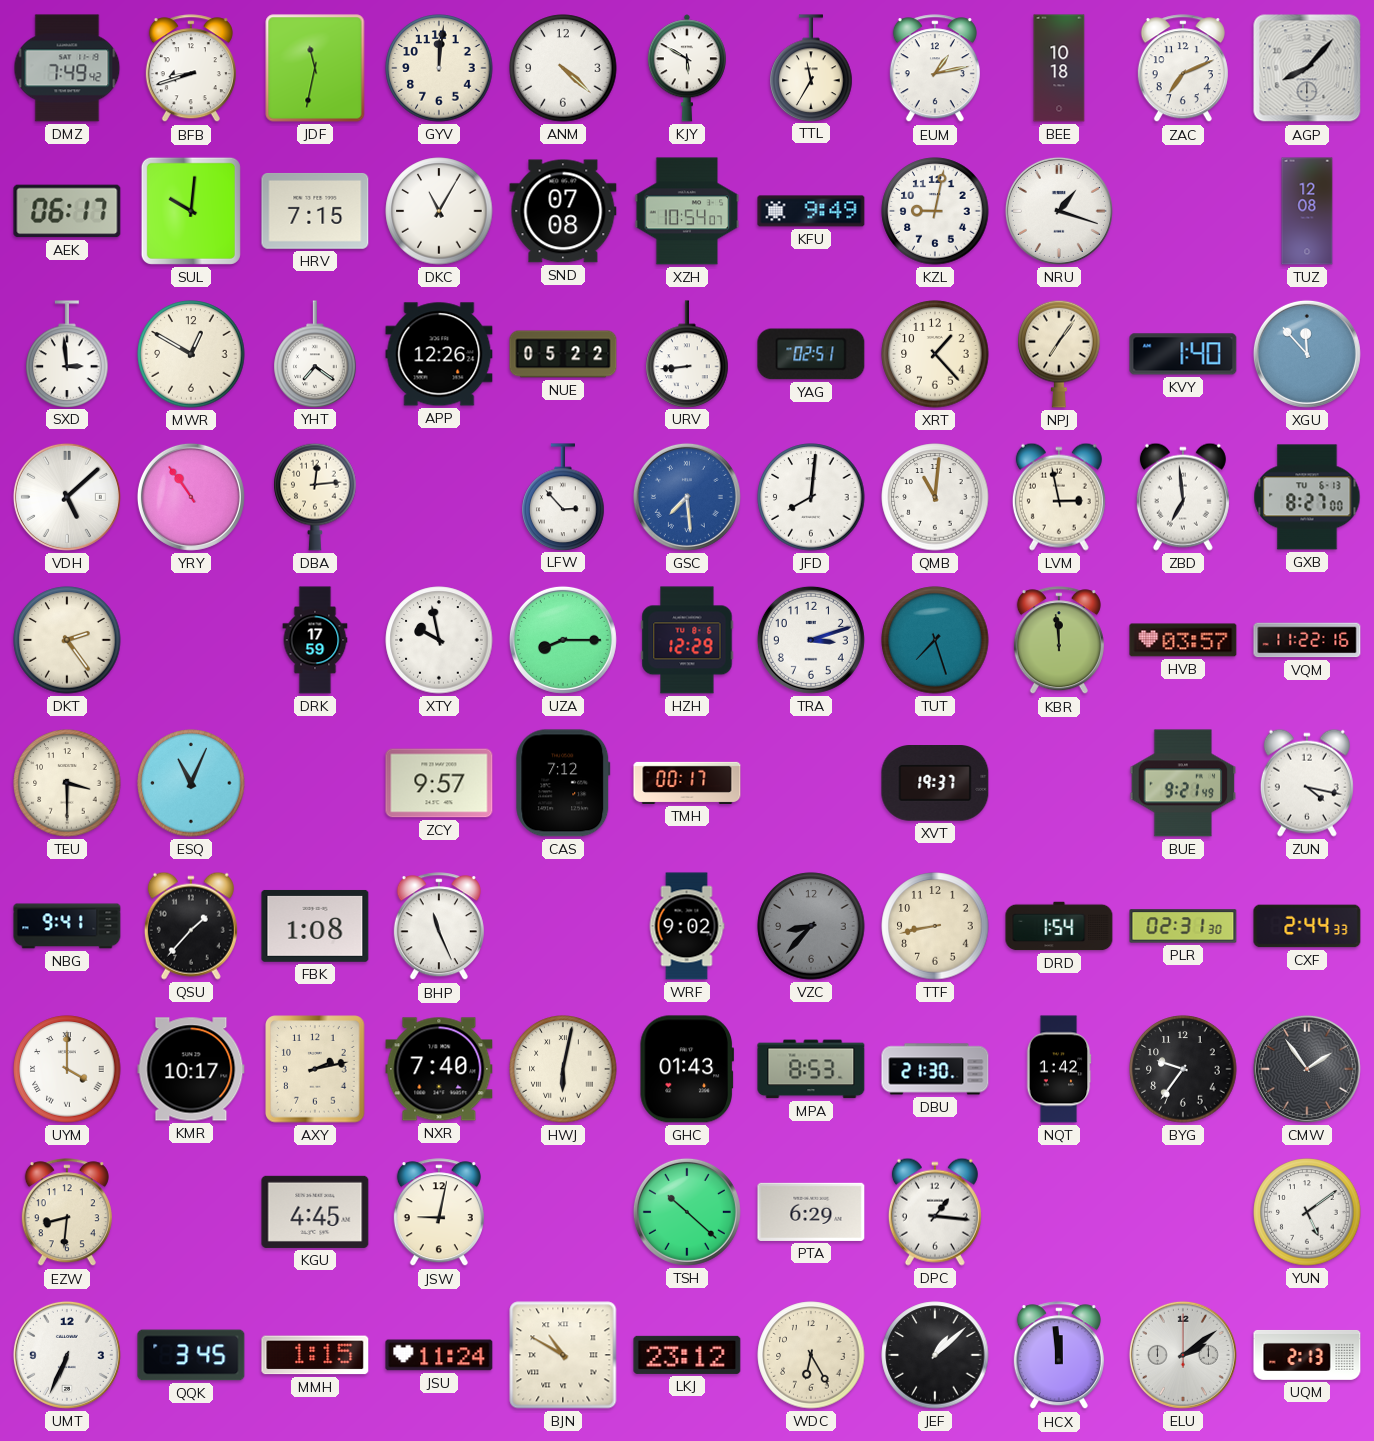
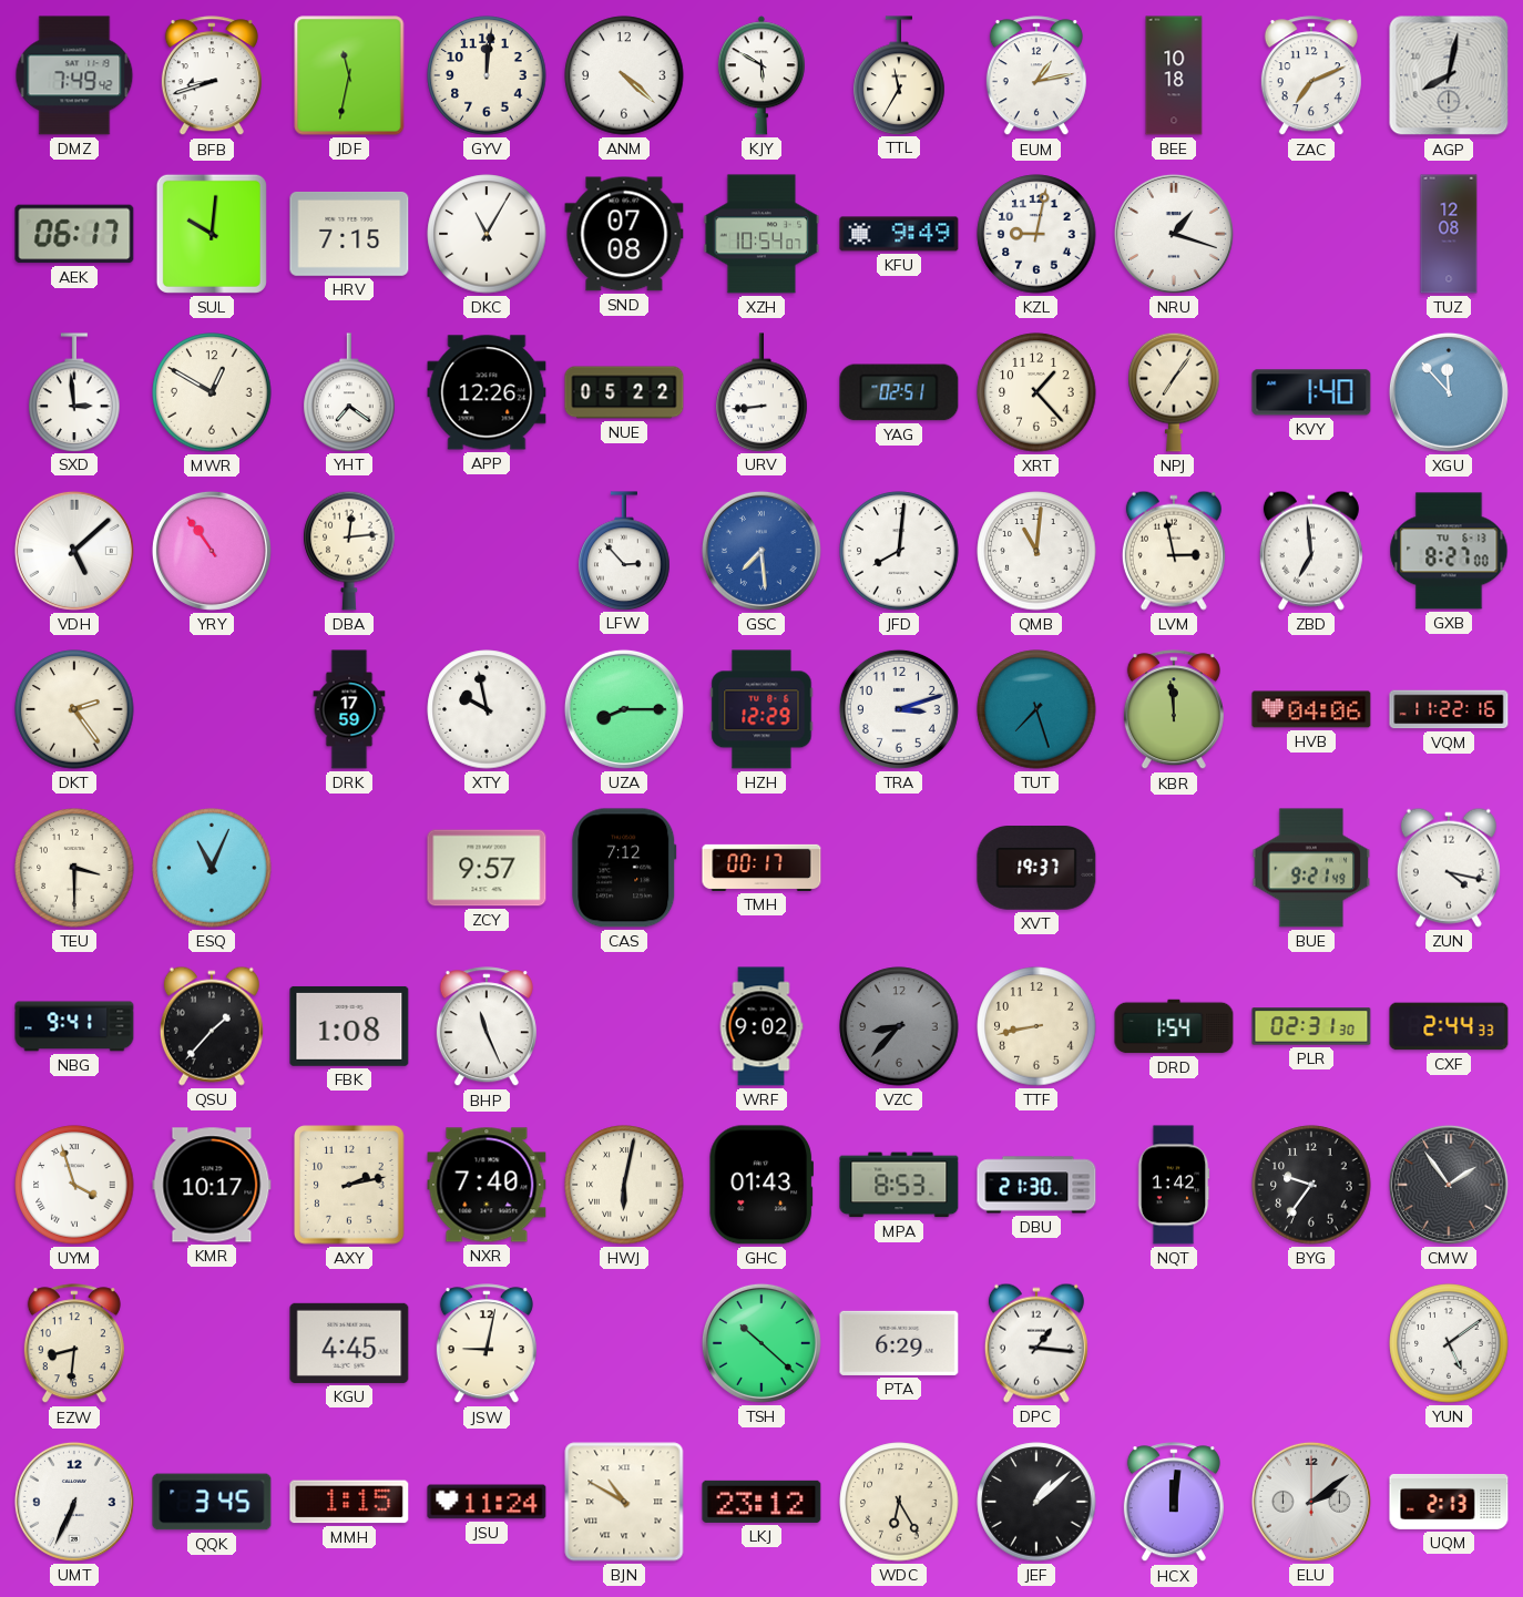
AGP: 8:07 -> 8:02 (1449, 75)
HVB: 03:57 -> 04:06 (1311, 709)
UYM: 4:00 -> 3:57 (74, 1185)
HCX: 11:59 -> 12:01 (1174, 1503)
